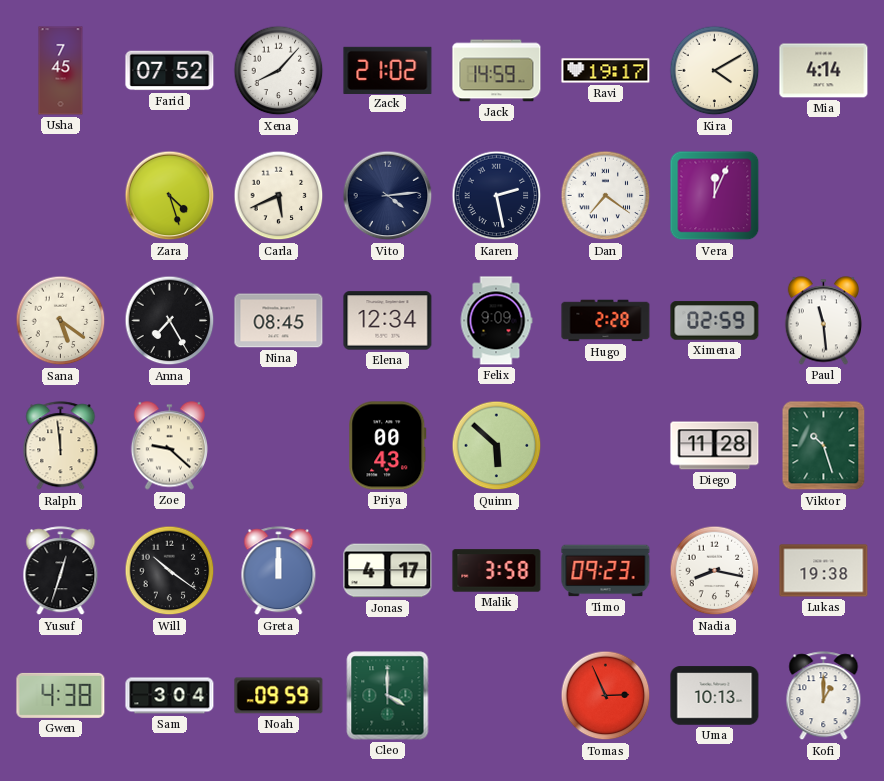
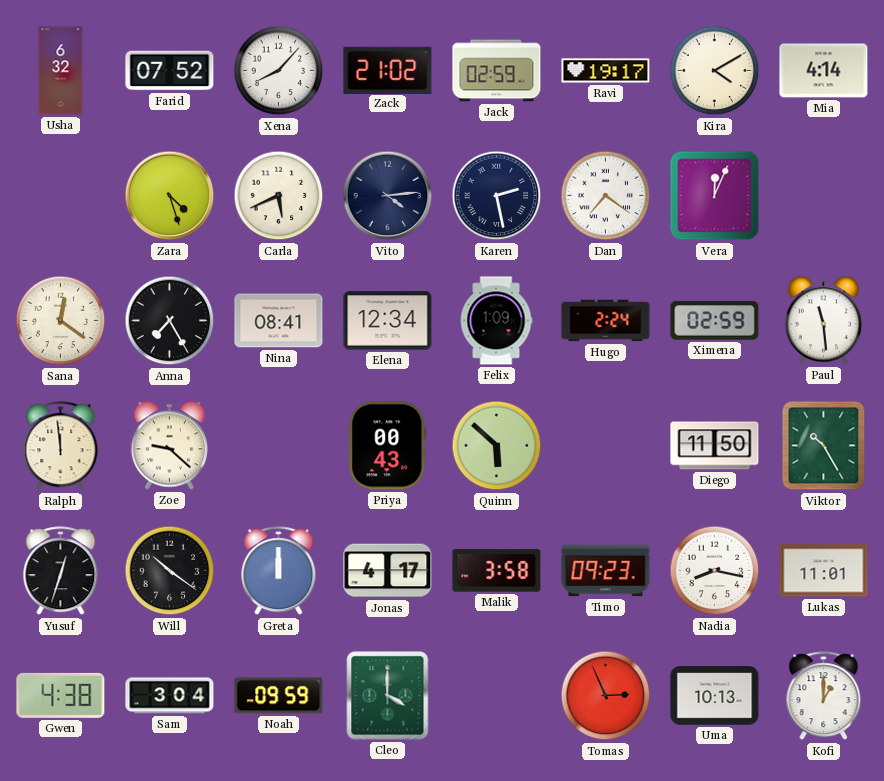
Usha: 7:45 -> 6:32 (61, 71)
Jack: 14:59 -> 02:59 (497, 71)
Sana: 5:21 -> 12:21 (61, 321)
Nina: 08:45 -> 08:41 (279, 321)
Felix: 9:09 -> 1:09 (496, 321)
Hugo: 2:28 -> 2:24 (606, 321)
Diego: 11:28 -> 11:50 (715, 446)
Viktor: 10:27 -> 10:25 (824, 446)
Lukas: 19:38 -> 11:01 (824, 571)
